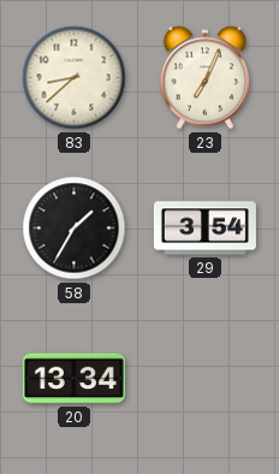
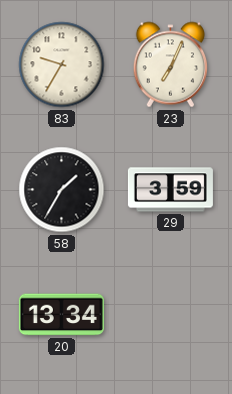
83: 8:38 -> 9:35 (62, 65)
29: 3:54 -> 3:59 (170, 190)
